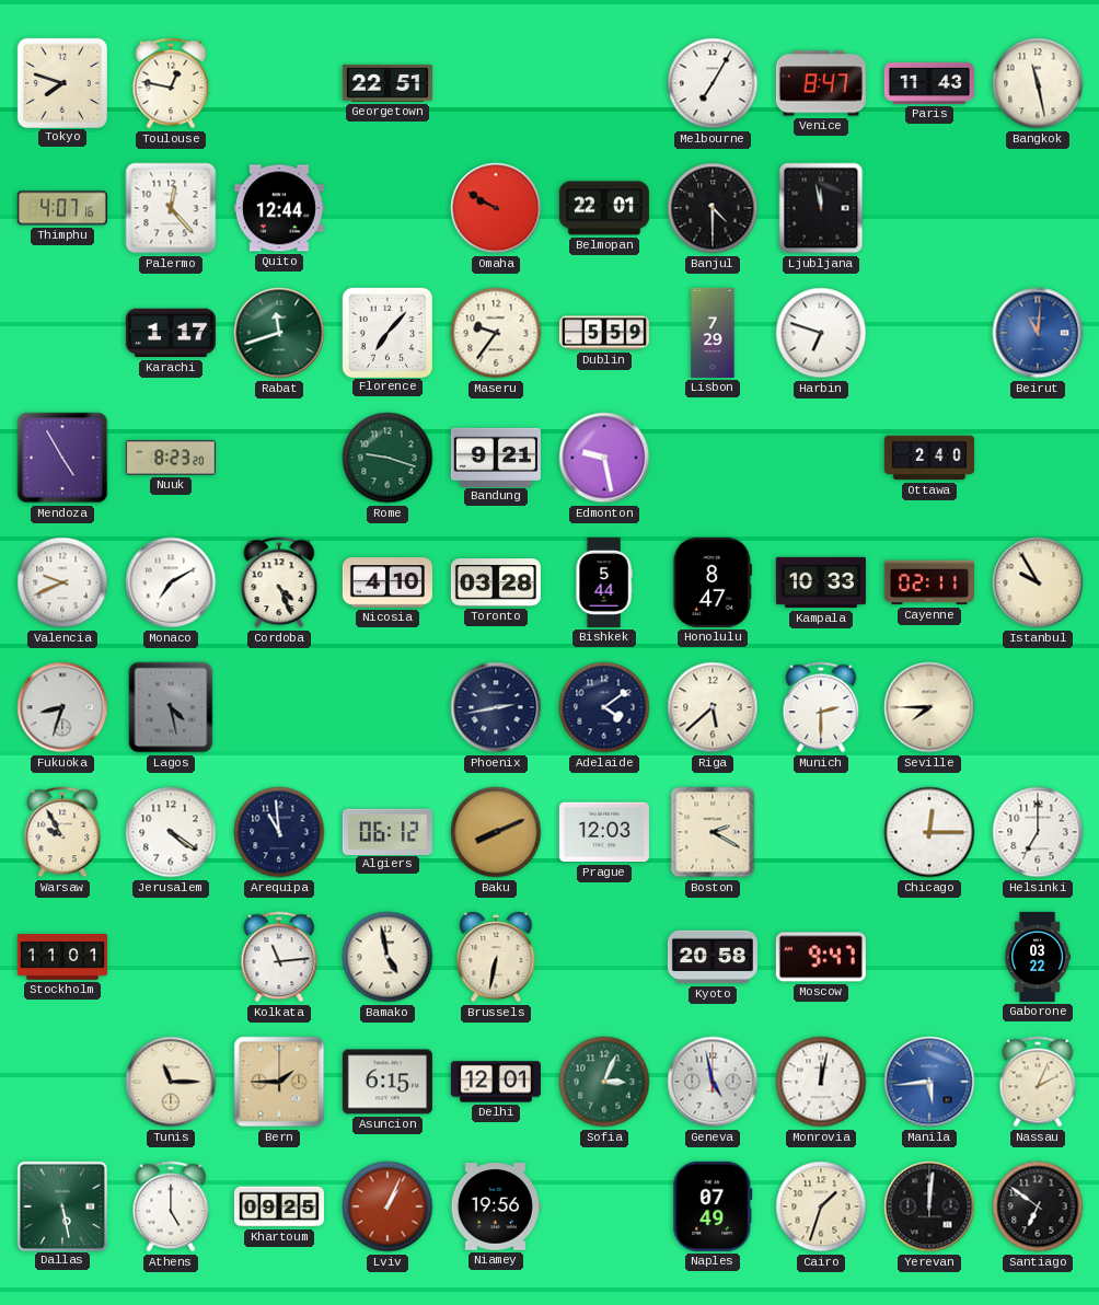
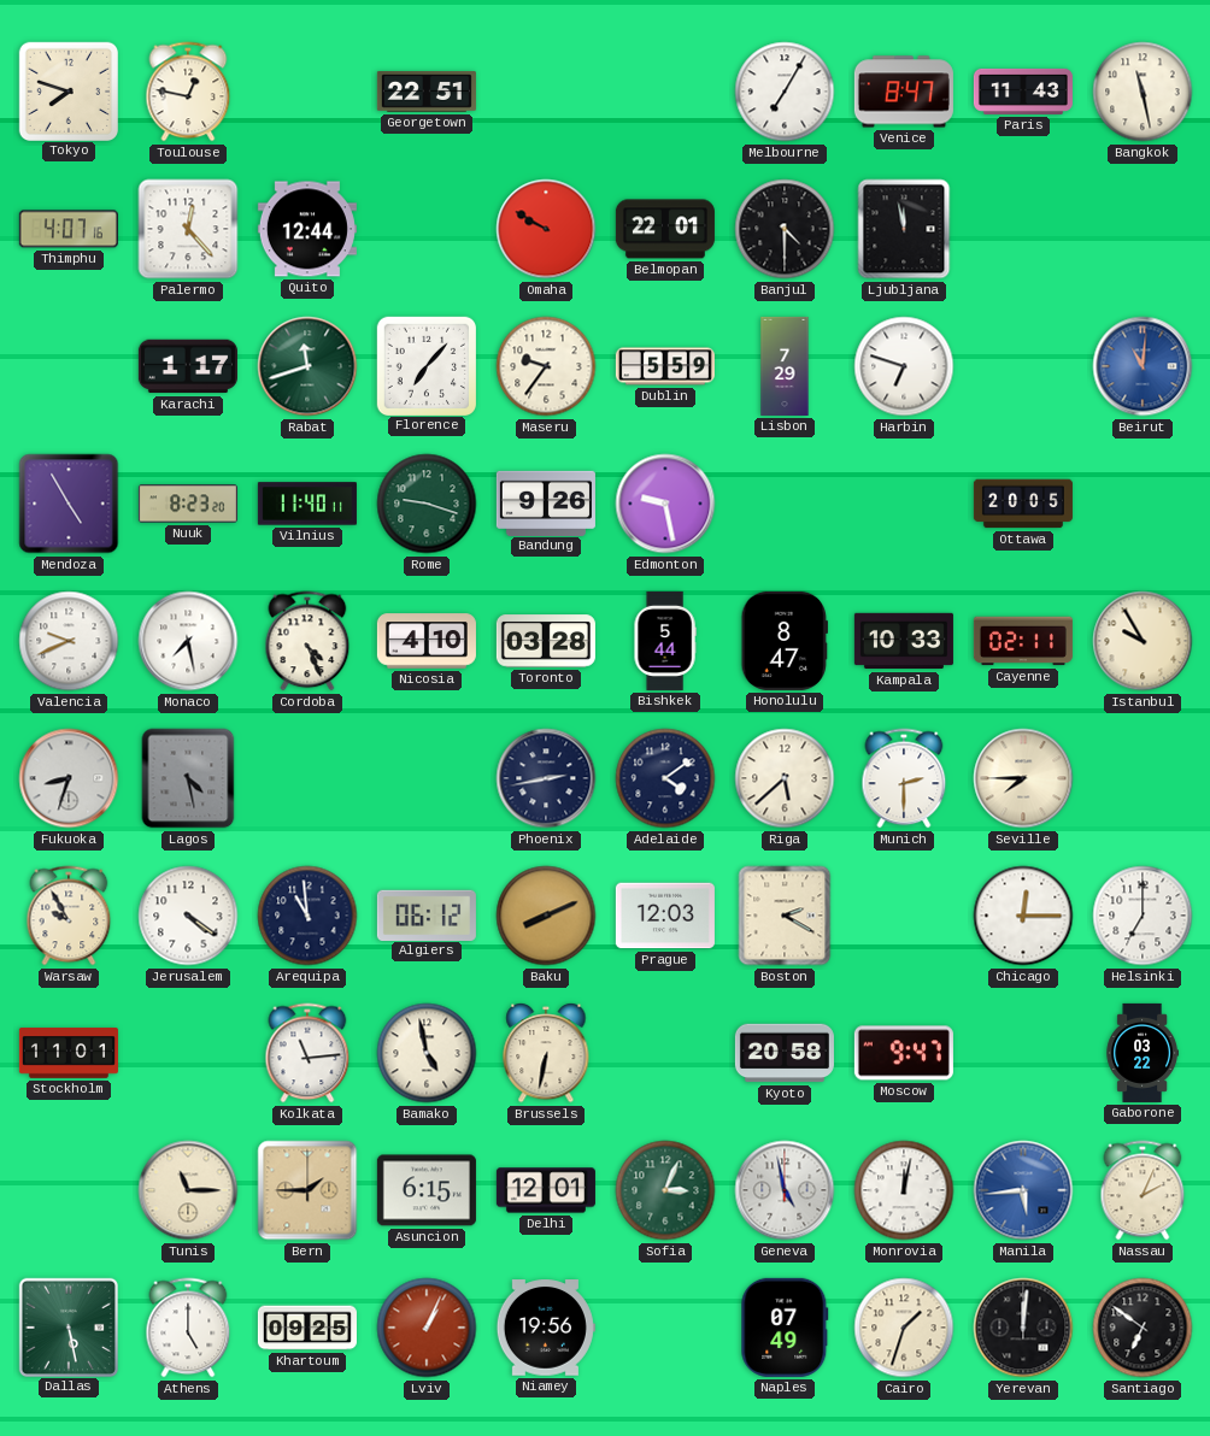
Vilnius: none -> 11:40 (307, 504)
Bandung: 9:21 -> 9:26 (546, 502)
Ottawa: 2:40 -> 20:05 (1023, 504)
Monaco: 7:10 -> 7:28 (188, 641)
